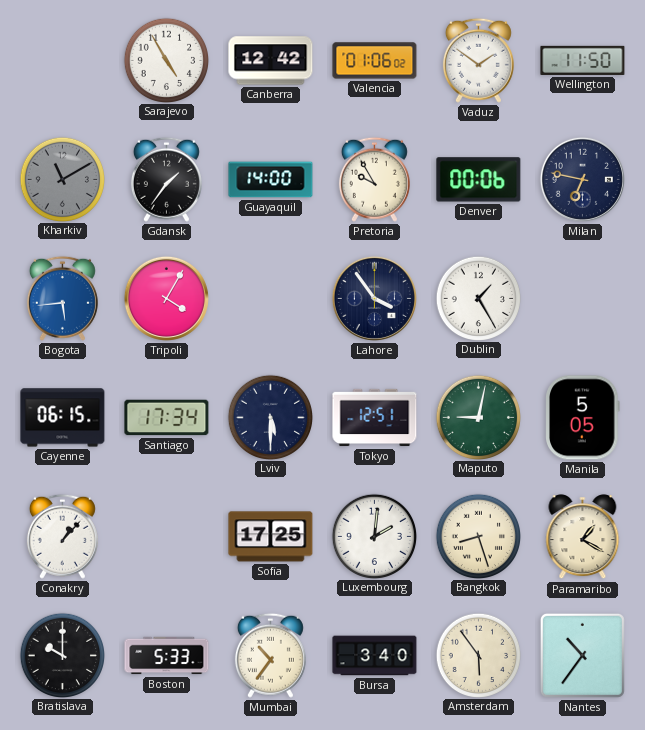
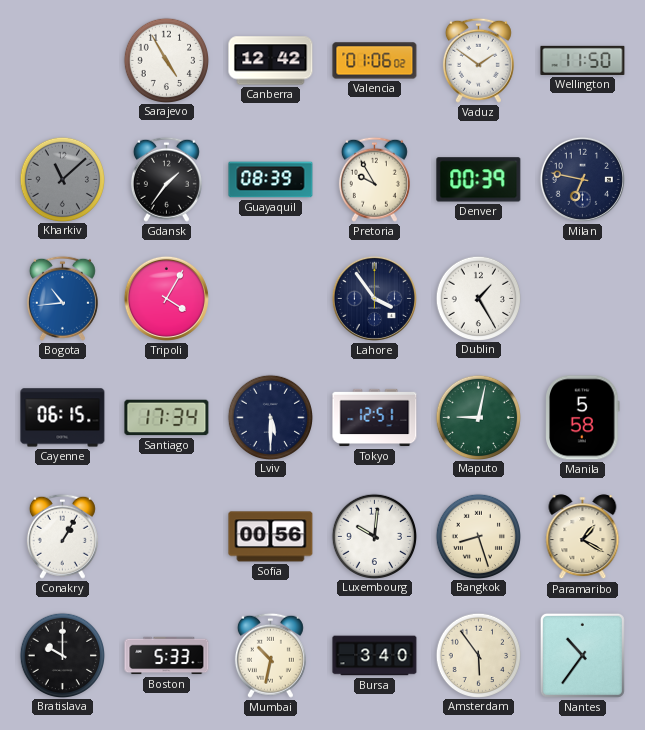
Kharkiv: 11:10 -> 11:08 (62, 179)
Guayaquil: 14:00 -> 08:39 (271, 180)
Denver: 00:06 -> 00:39 (479, 180)
Bogota: 5:44 -> 10:44 (62, 298)
Manila: 5:05 -> 5:58 (583, 418)
Conakry: 1:07 -> 1:05 (62, 536)
Sofia: 17:25 -> 00:56 (271, 537)
Luxembourg: 2:01 -> 10:01 (374, 536)
Mumbai: 10:36 -> 10:32 (270, 655)
